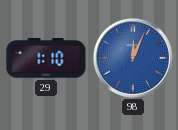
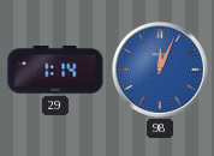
29: 1:10 -> 1:14 (55, 70)
